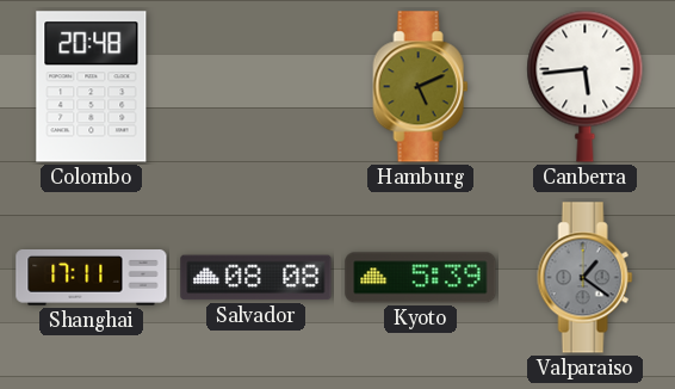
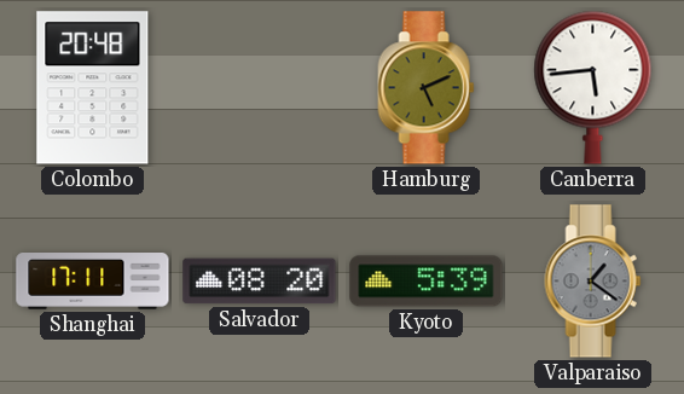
Salvador: 08:08 -> 08:20 (260, 282)
